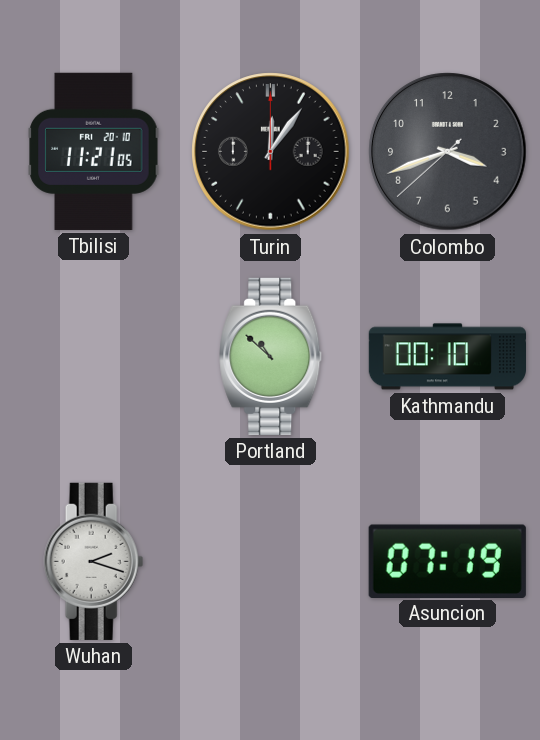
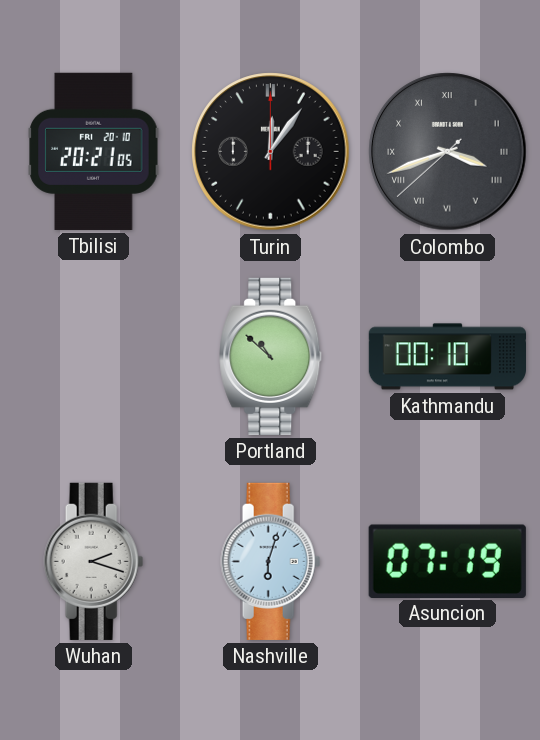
Tbilisi: 11:21 -> 20:21 (94, 151)
Colombo numerals: Arabic -> Roman (448, 152)
Nashville: none -> 6:03 (271, 561)
